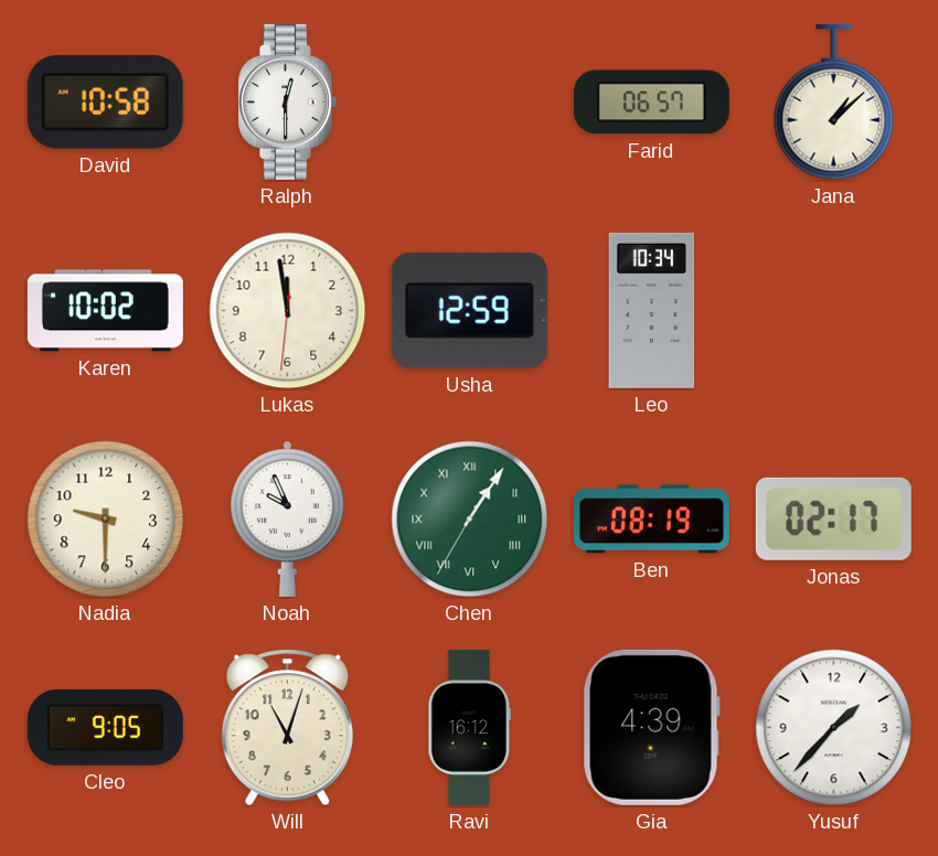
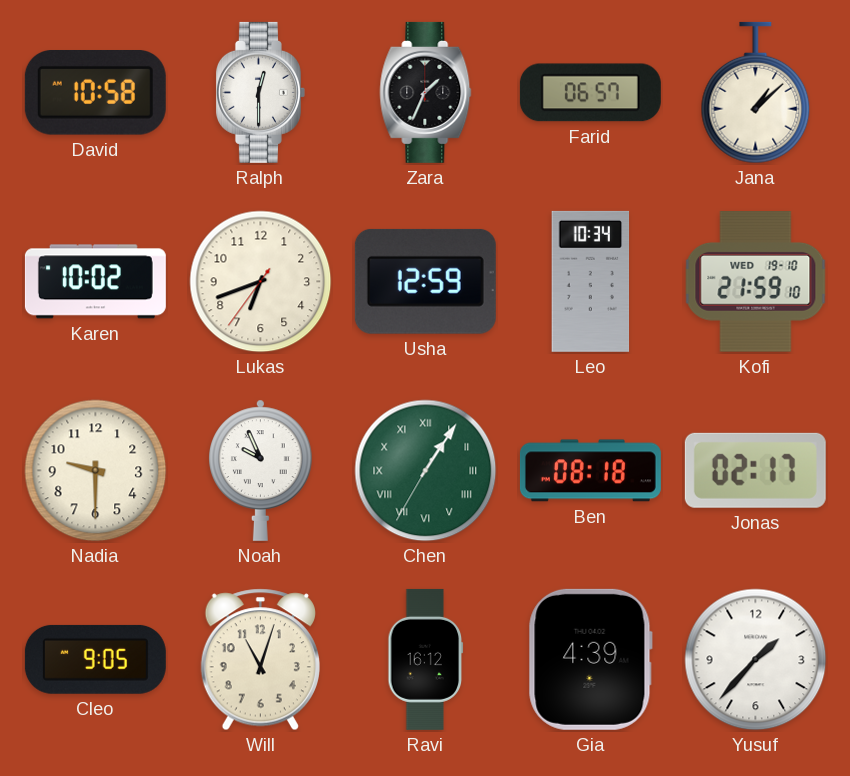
Zara: none -> 1:34 (426, 92)
Lukas: 11:58 -> 6:41 (261, 282)
Kofi: none -> 21:59 (756, 282)
Ben: 08:19 -> 08:18 (590, 471)
